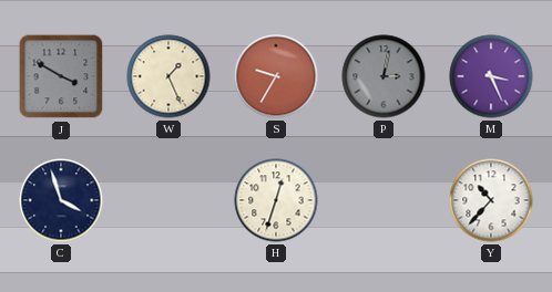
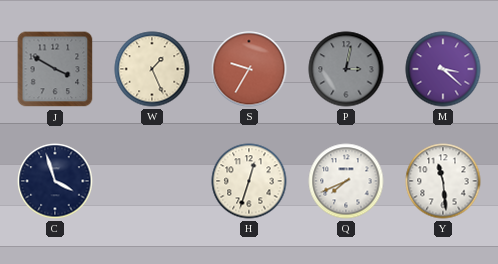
M: 3:26 -> 3:22 (443, 69)
Q: none -> 7:41 (346, 181)
Y: 10:37 -> 11:29 (443, 181)
